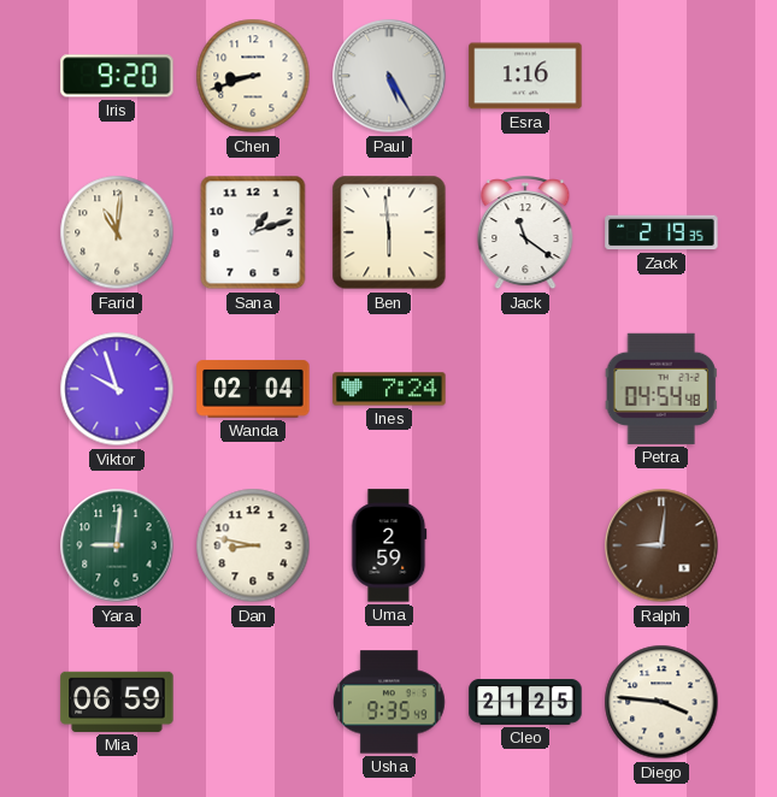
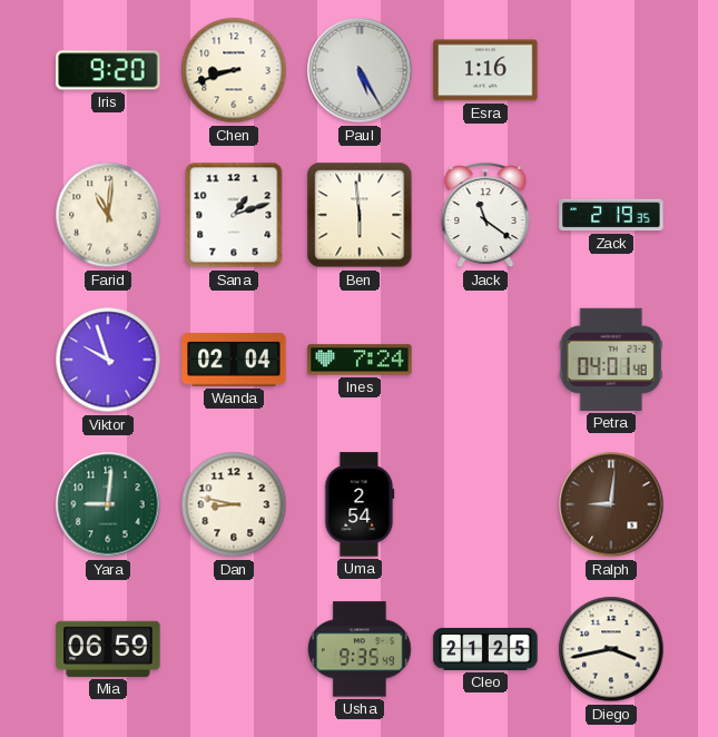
Petra: 04:54 -> 04:01 (611, 360)
Uma: 2:59 -> 2:54 (360, 504)
Diego: 3:46 -> 3:43 (611, 649)
